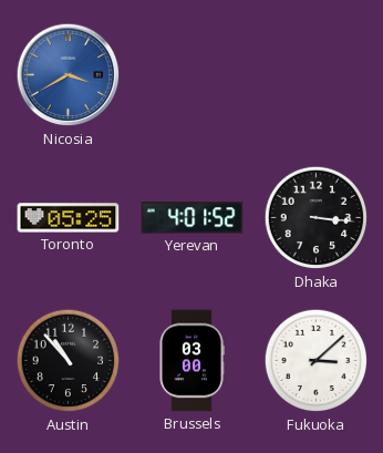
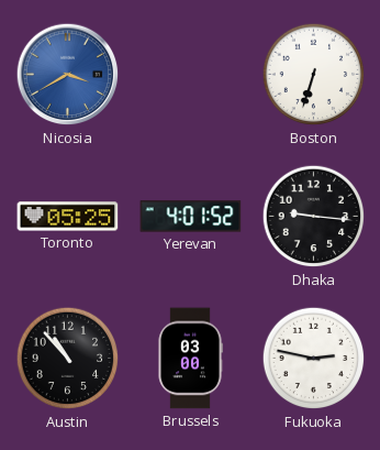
Boston: none -> 6:33 (314, 75)
Dhaka: 3:16 -> 9:16 (314, 217)
Fukuoka: 3:08 -> 2:47 (314, 359)
